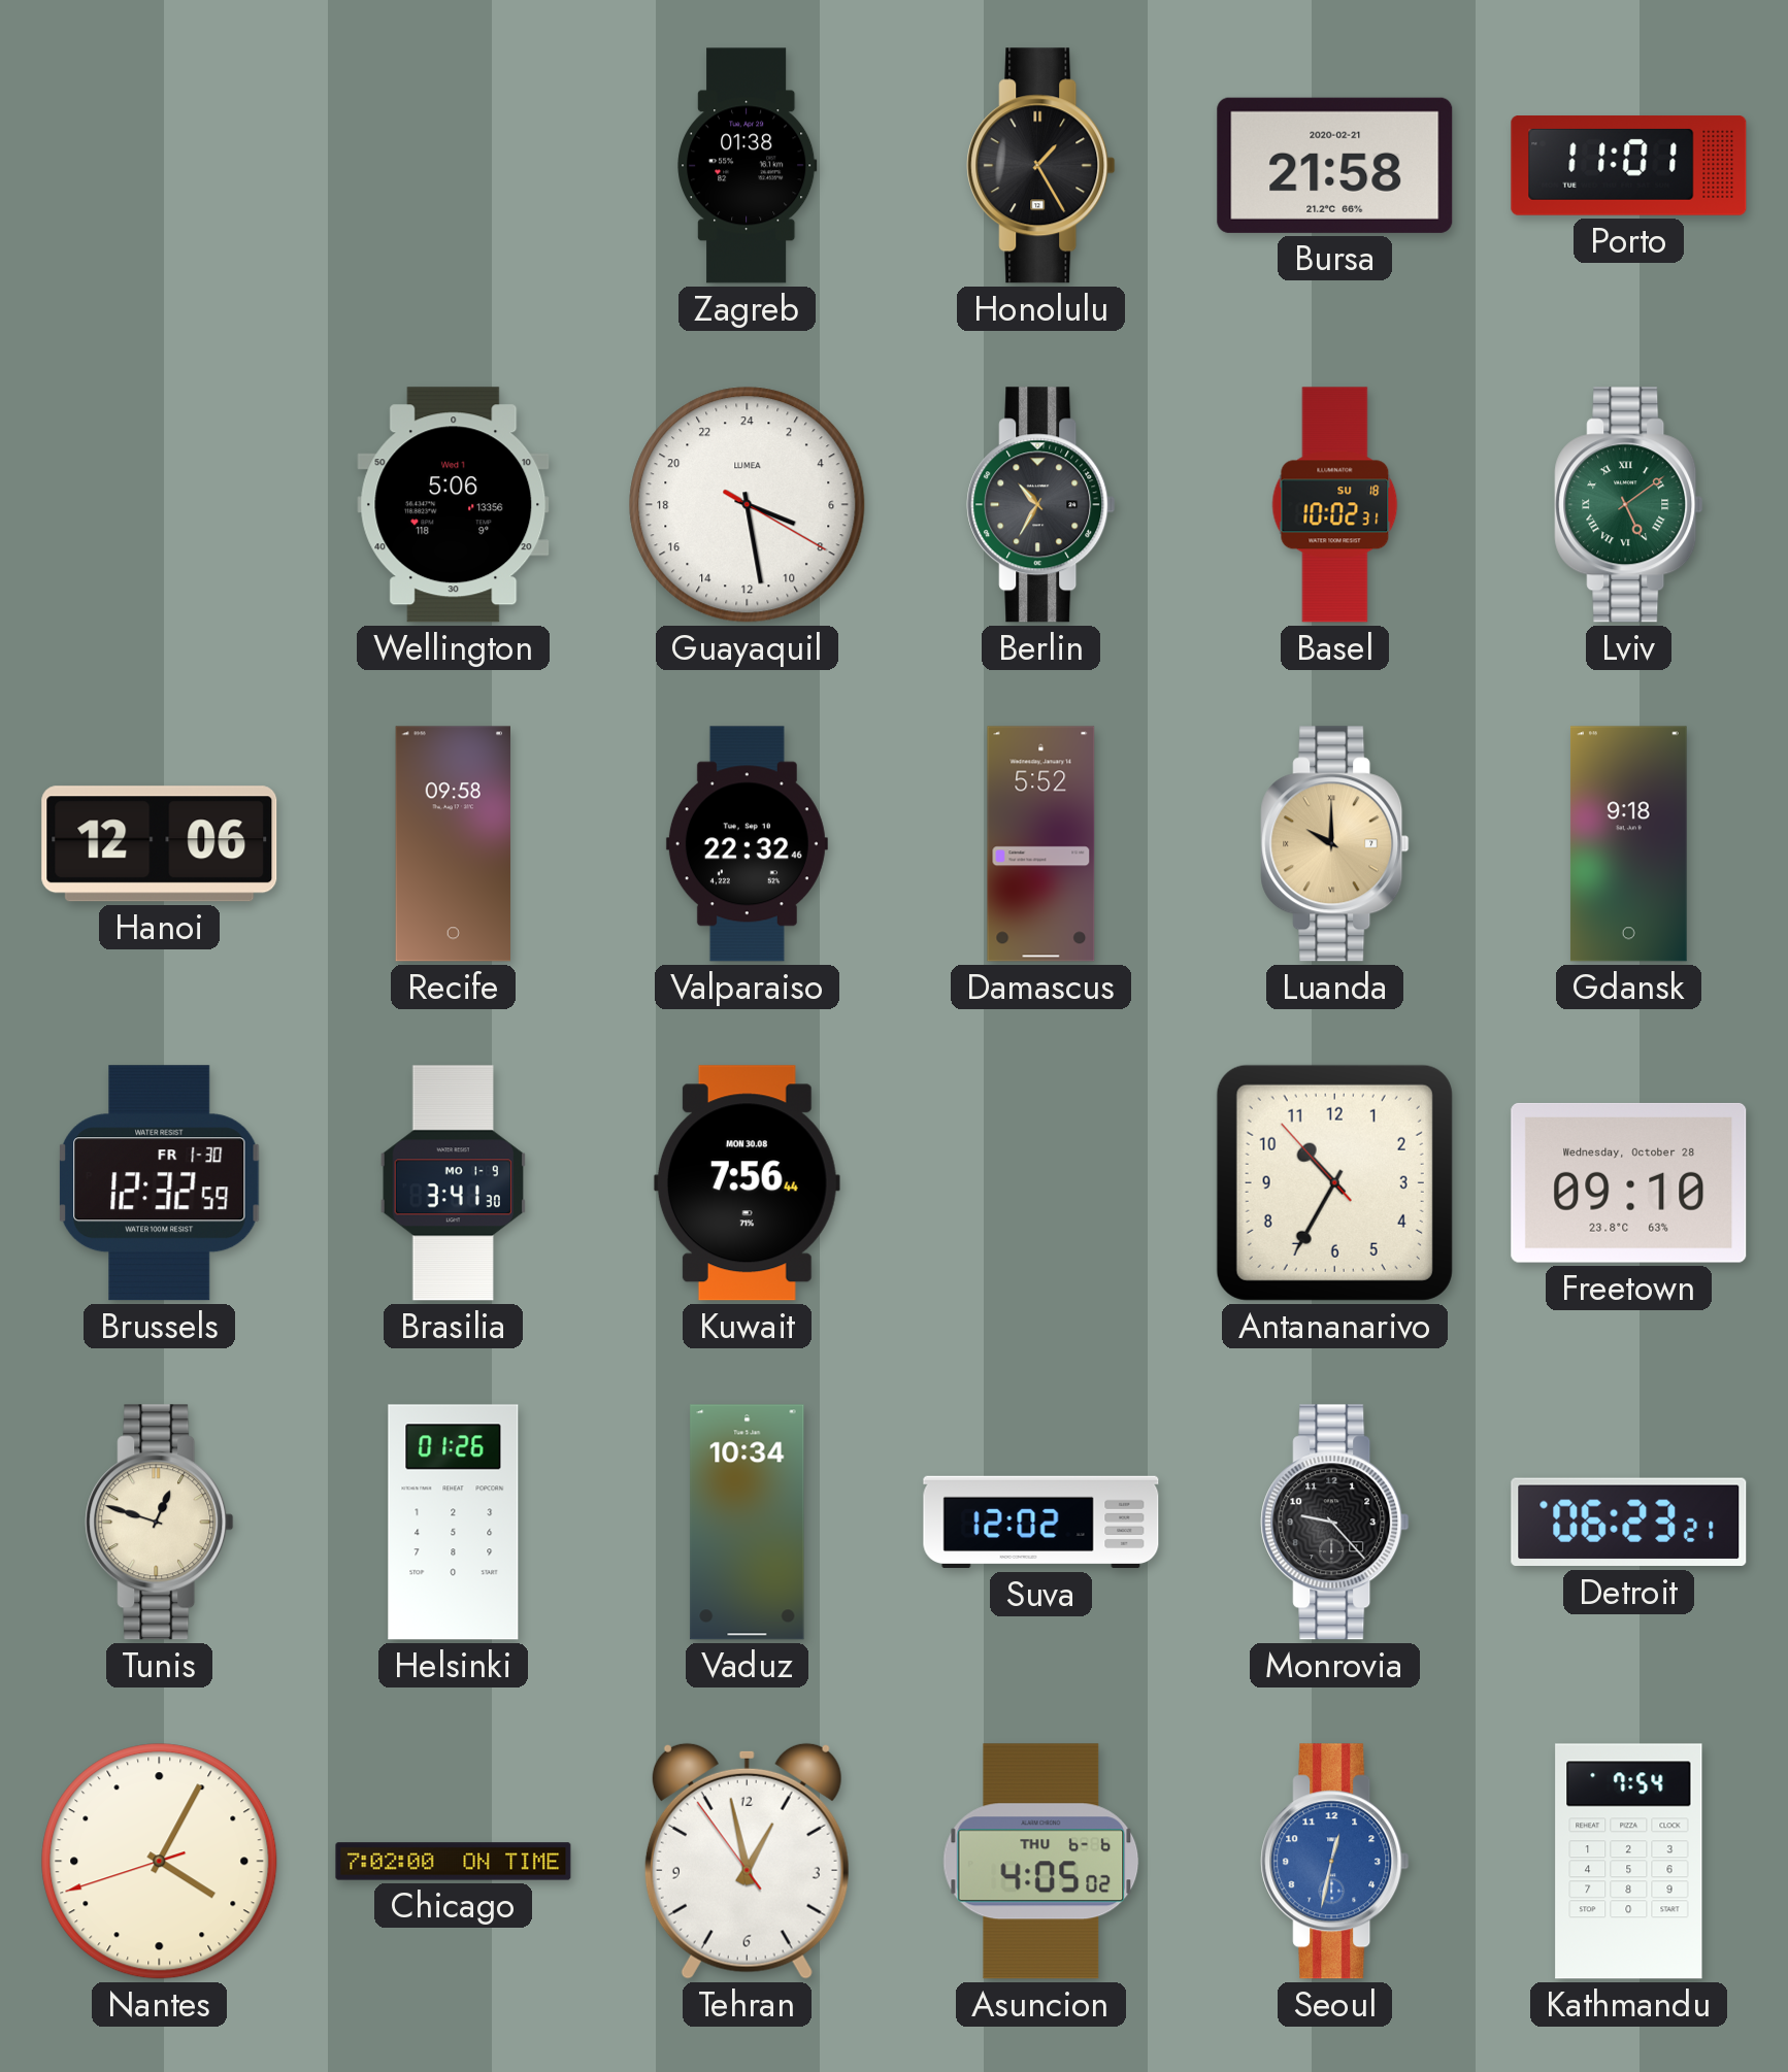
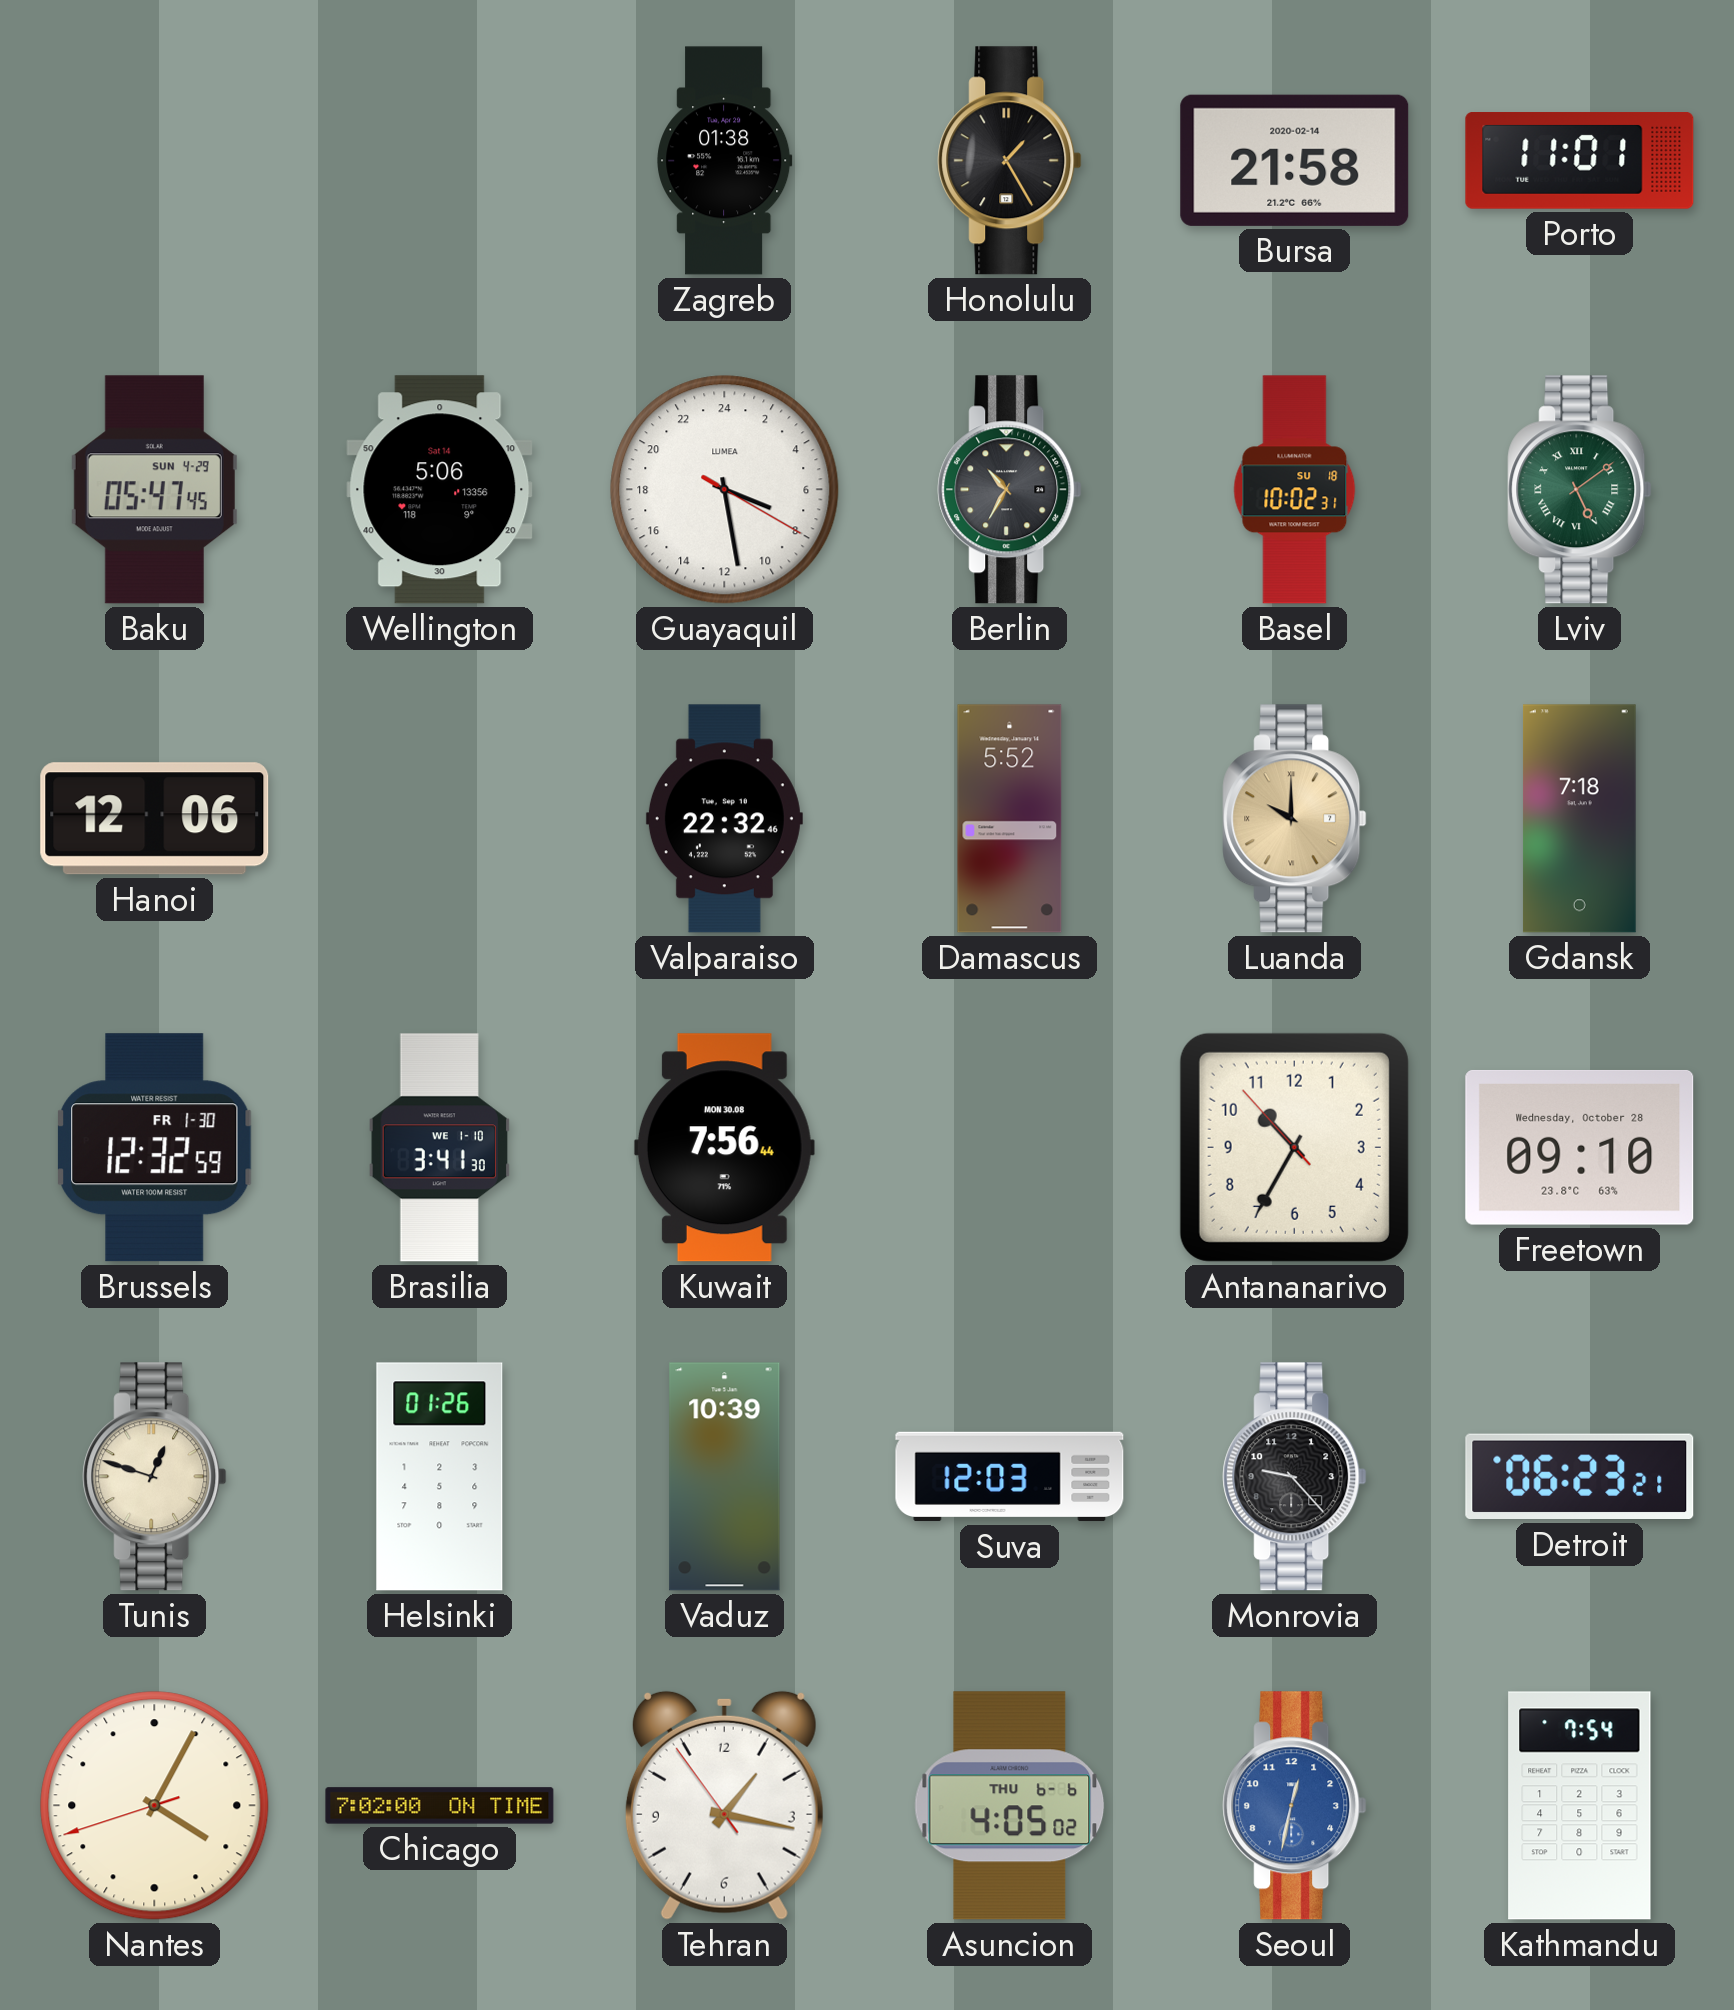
Bursa date: 2020-02-21 -> 2020-02-14 (1295, 160)
Baku: none -> 05:47 (154, 490)
Wellington date: Wed 1 -> Sat 14 (440, 490)
Recife: 09:58 -> none (453, 844)
Gdansk: 9:18 -> 7:18 (1579, 819)
Brasilia date: MO 1-9 -> WE 1-10 (439, 1148)
Vaduz: 10:34 -> 10:39 (725, 1477)
Suva: 12:02 -> 12:03 (1010, 1477)
Tehran: 12:57 -> 1:16 (724, 1805)
